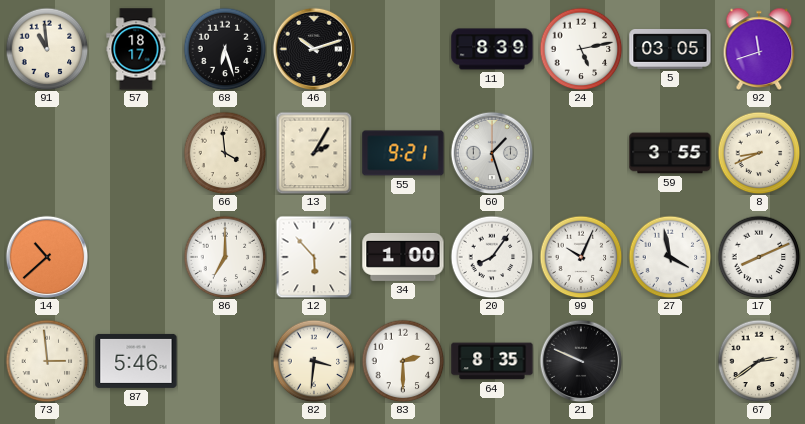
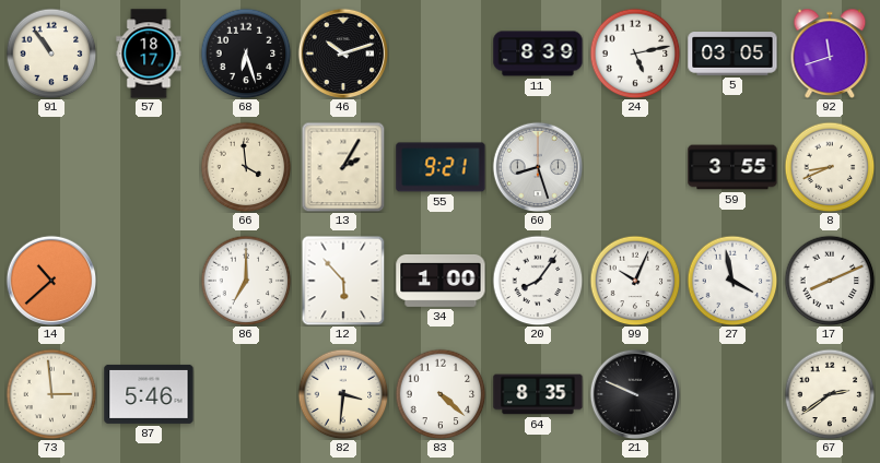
91: 10:59 -> 10:54 (51, 54)
60: 1:27 -> 8:27 (538, 167)
83: 2:30 -> 4:22 (441, 394)
